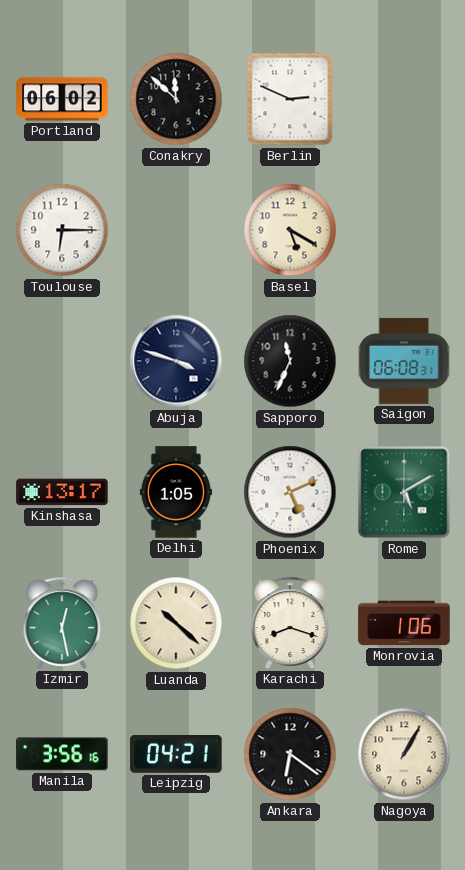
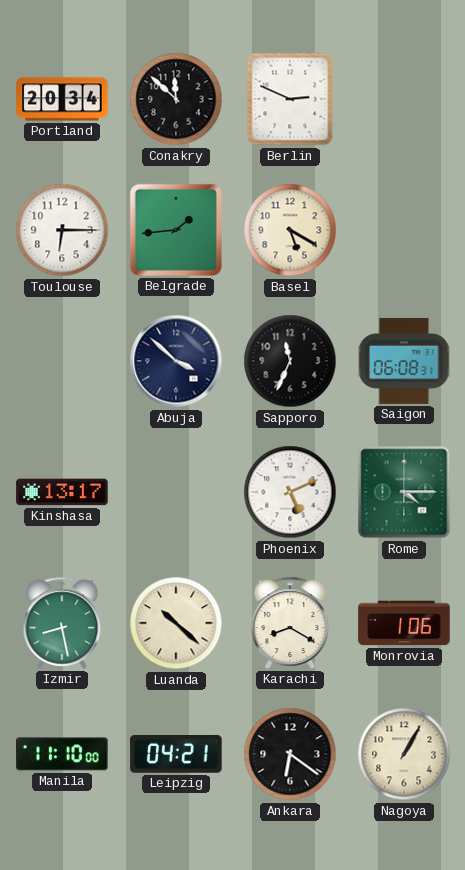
Portland: 06:02 -> 20:34 (62, 99)
Belgrade: none -> 1:44 (176, 230)
Abuja: 3:48 -> 3:52 (176, 361)
Delhi: 1:05 -> none (175, 492)
Rome: 5:10 -> 4:15 (404, 492)
Izmir: 12:28 -> 8:28 (62, 623)
Karachi: 8:18 -> 8:20 (290, 623)
Manila: 3:56 -> 11:10 (62, 754)
